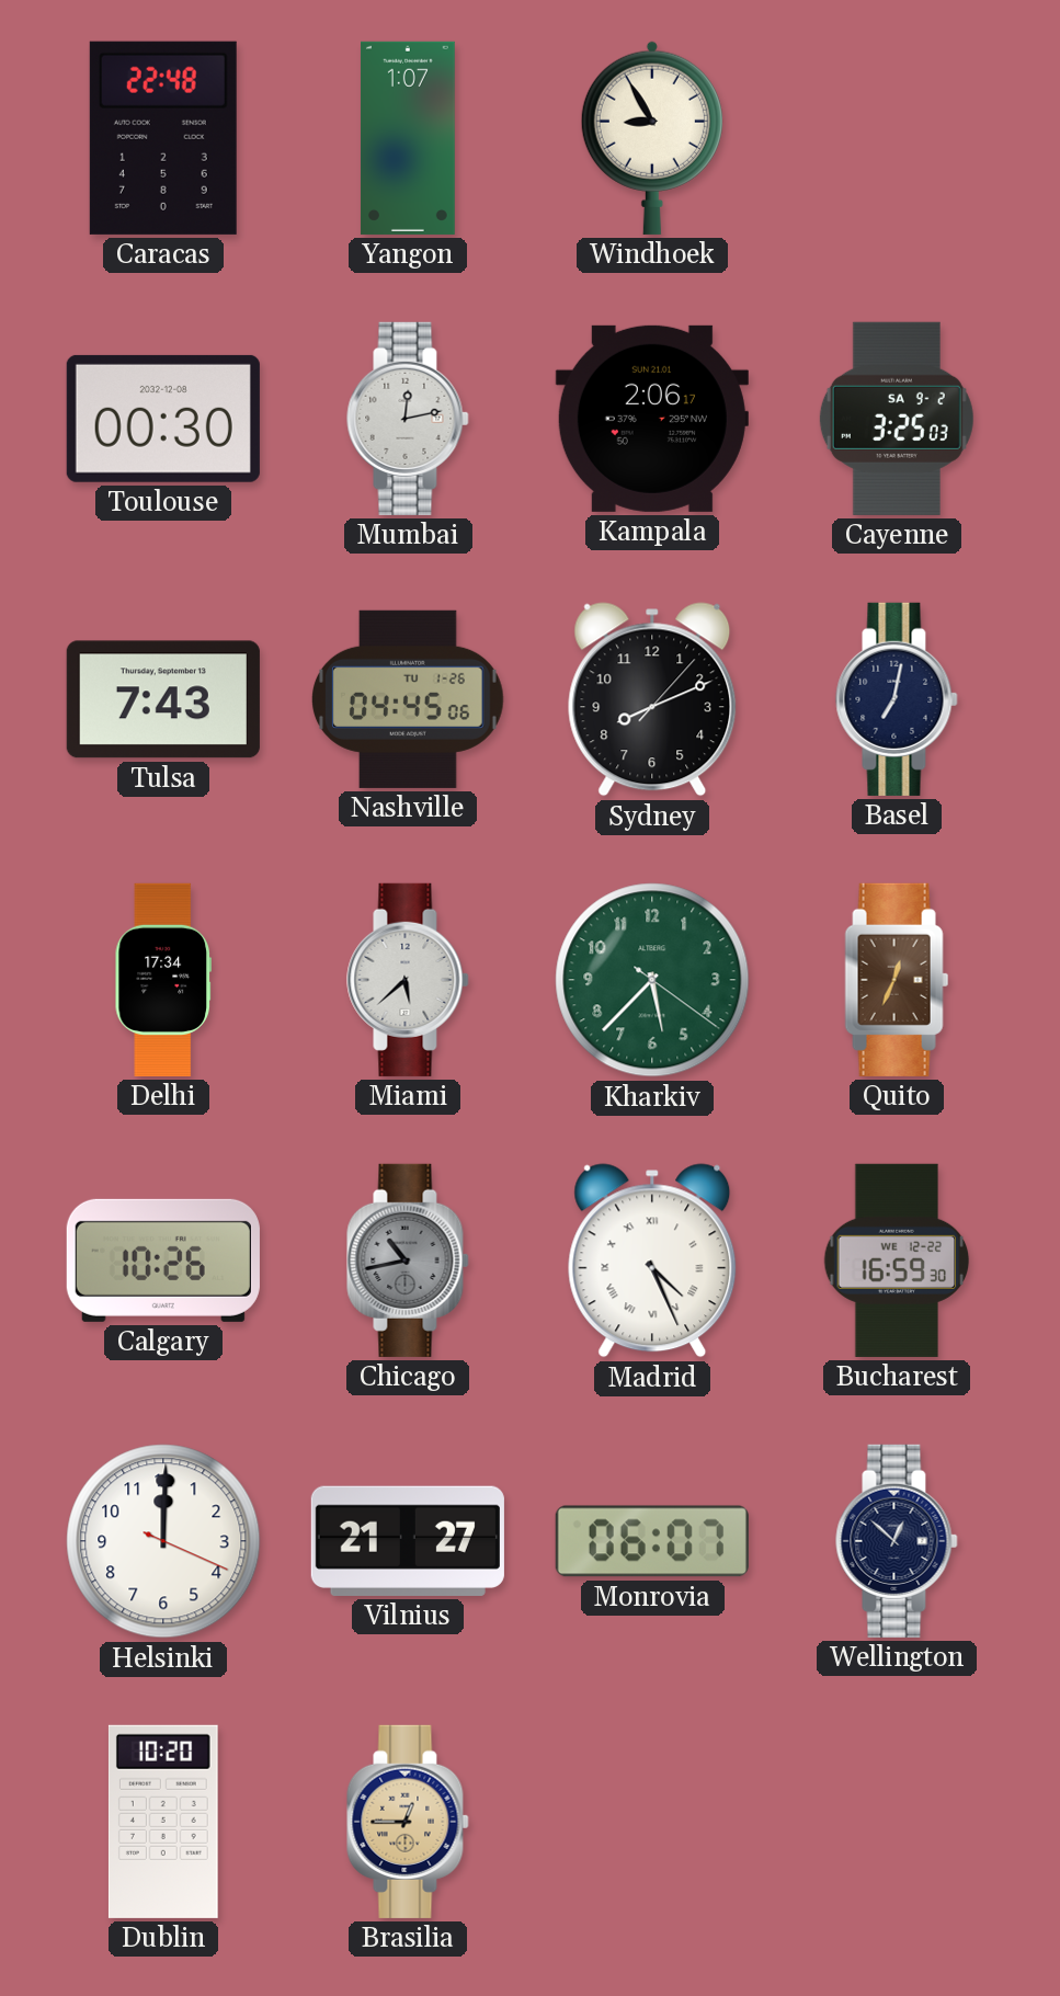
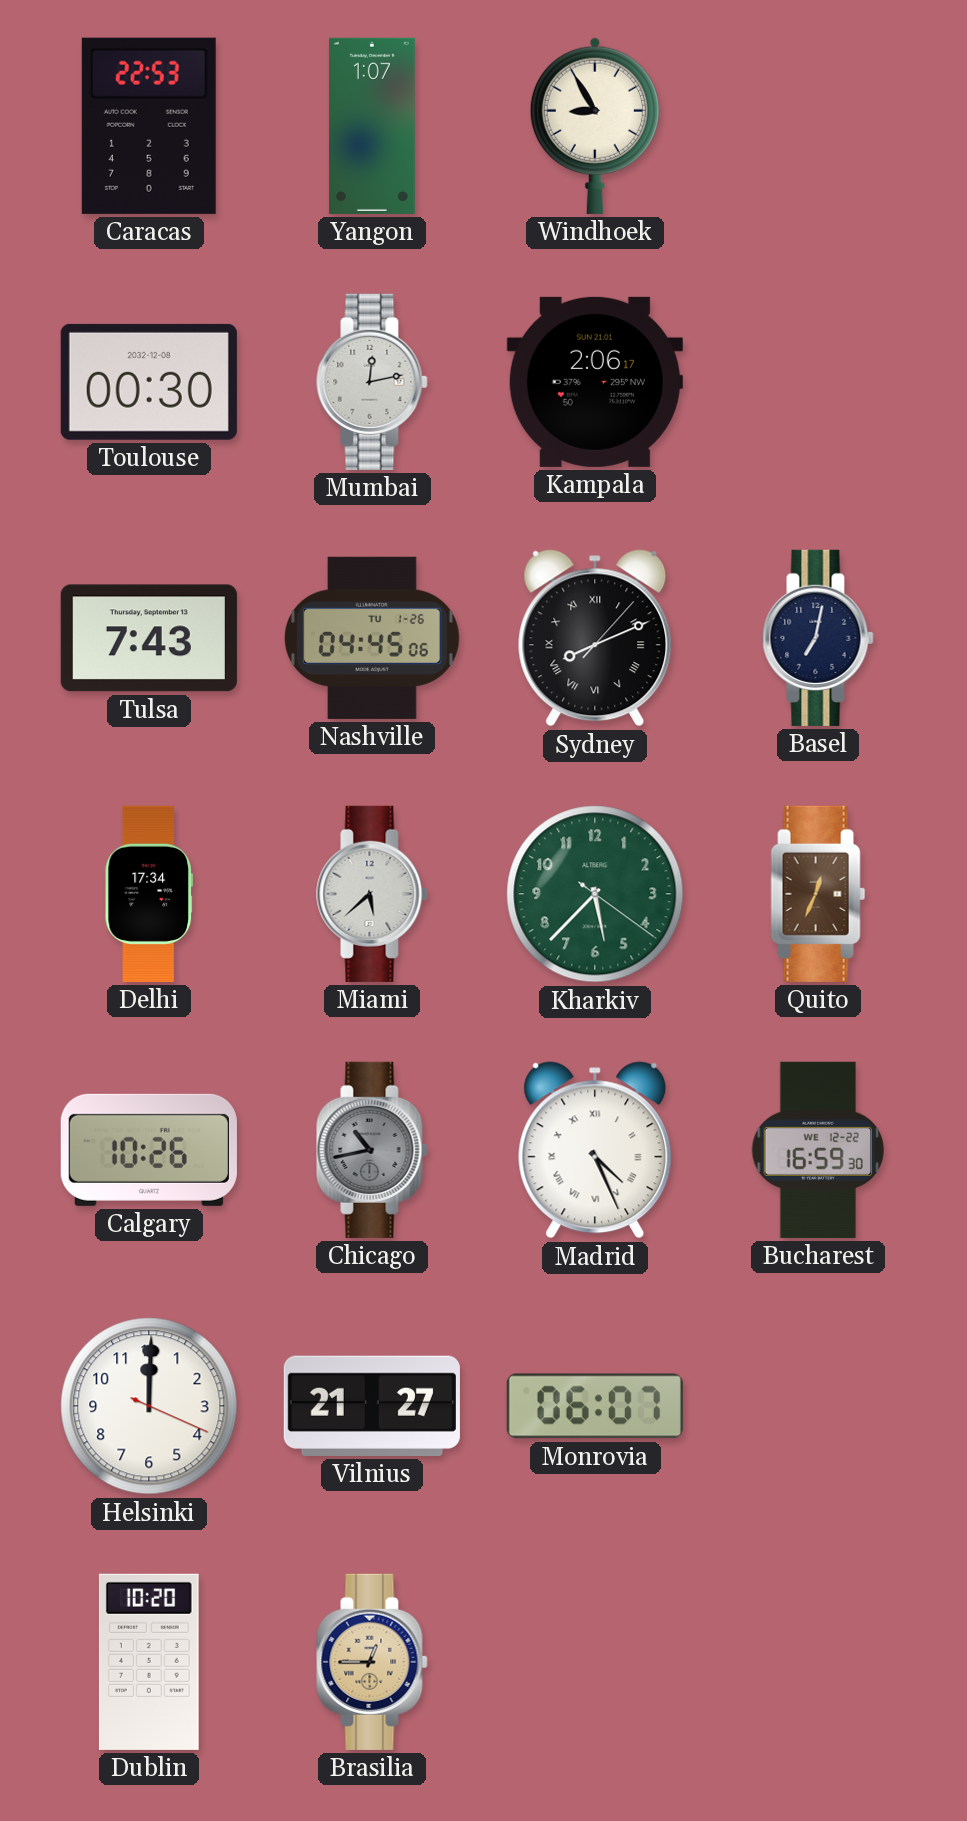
Caracas: 22:48 -> 22:53 (149, 126)
Cayenne: 3:25 -> none (897, 419)
Sydney numerals: Arabic -> Roman (595, 638)
Wellington: 12:52 -> none (897, 1541)
